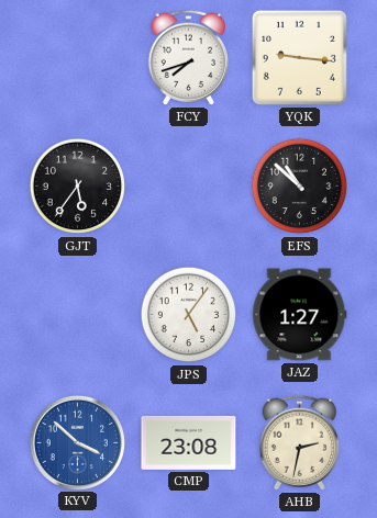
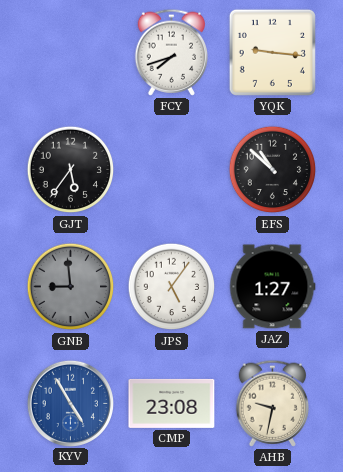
GNB: none -> 8:59 (71, 287)
KYV: 3:52 -> 4:55 (70, 403)
AHB: 2:32 -> 9:32 (273, 403)
